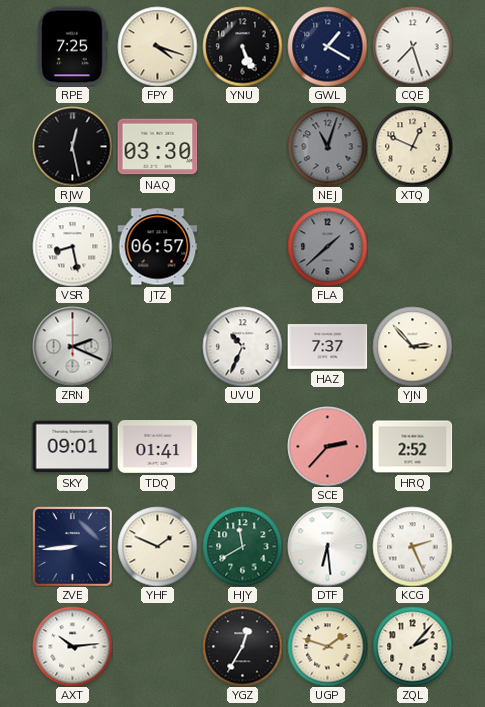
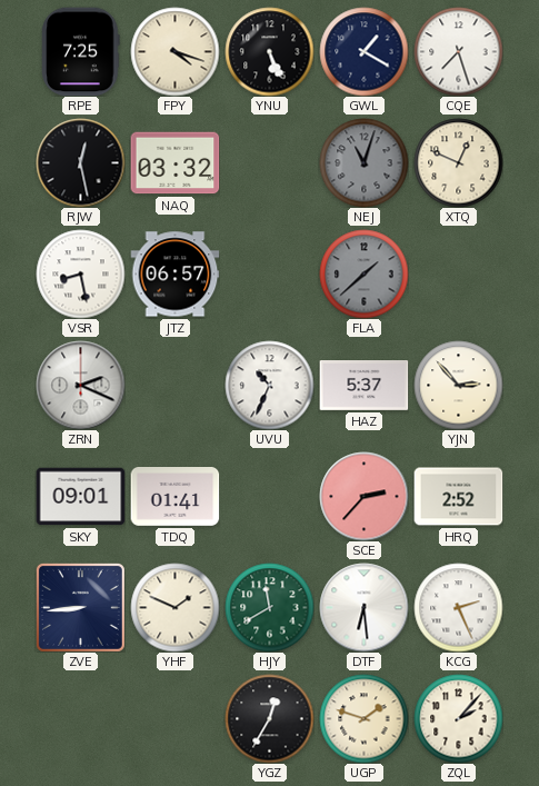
NAQ: 03:30 -> 03:32 (174, 163)
HAZ: 7:37 -> 5:37 (363, 386)
AXT: 10:14 -> none (72, 646)
